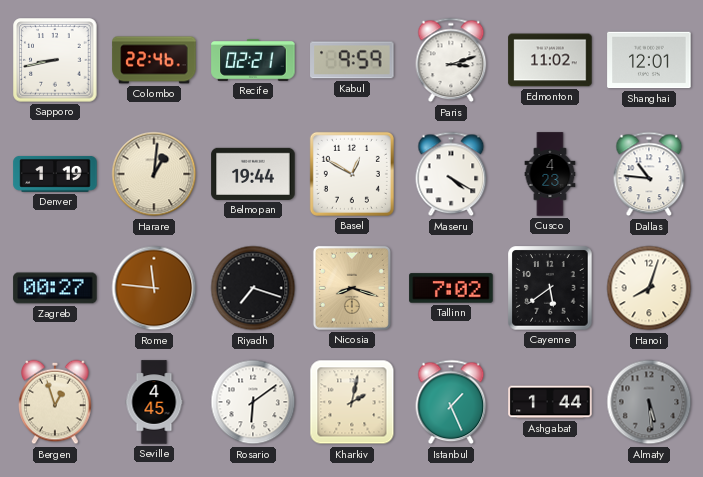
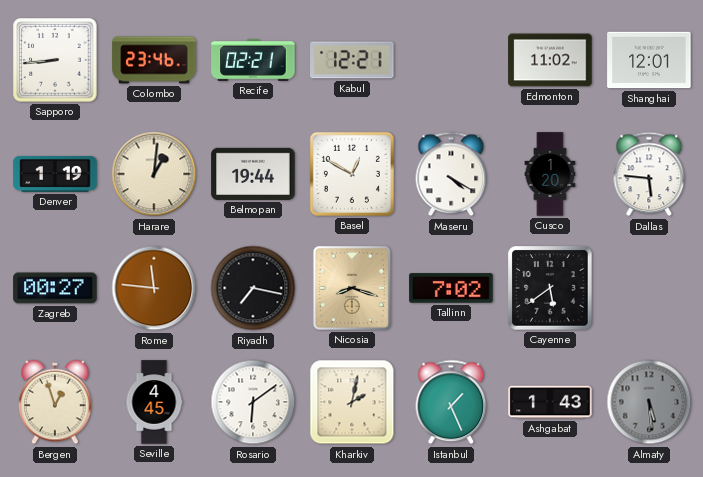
Sapporo: 8:43 -> 8:44 (55, 60)
Colombo: 22:46 -> 23:46 (154, 60)
Kabul: 9:59 -> 12:21 (352, 60)
Paris: 3:12 -> none (451, 60)
Cusco: 4:23 -> 1:20 (550, 174)
Dallas: 10:46 -> 5:46 (649, 174)
Riyadh: 7:18 -> 7:17 (253, 288)
Hanoi: 8:03 -> none (649, 288)
Ashgabat: 1:44 -> 1:43 (550, 402)
